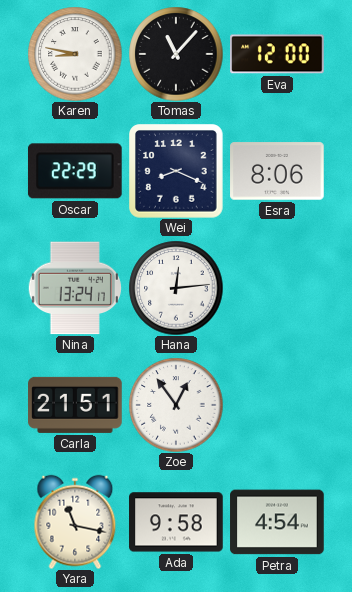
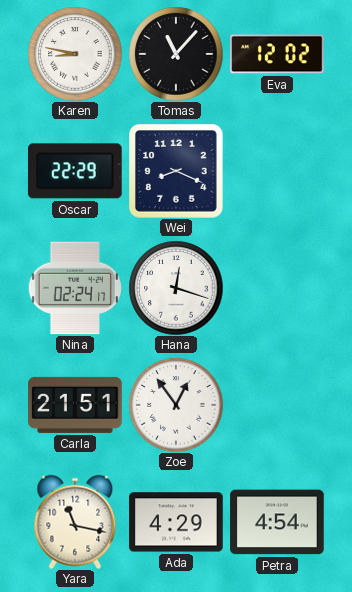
Eva: 12:00 -> 12:02 (277, 54)
Esra: 8:06 -> none (277, 171)
Nina: 13:24 -> 02:24 (75, 288)
Hana: 12:14 -> 12:18 (176, 288)
Ada: 9:58 -> 4:29 (176, 522)
